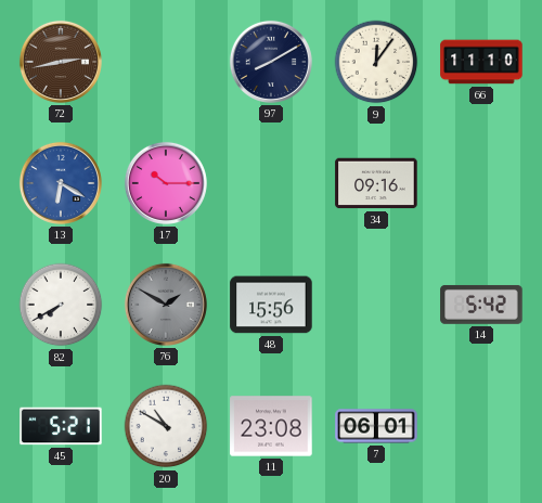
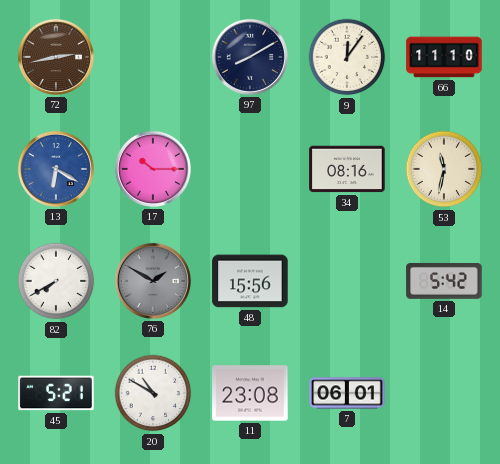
34: 09:16 -> 08:16 (347, 169)
53: none -> 11:32 (444, 169)
